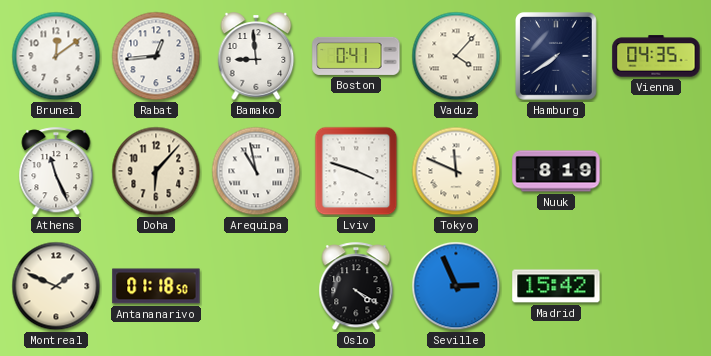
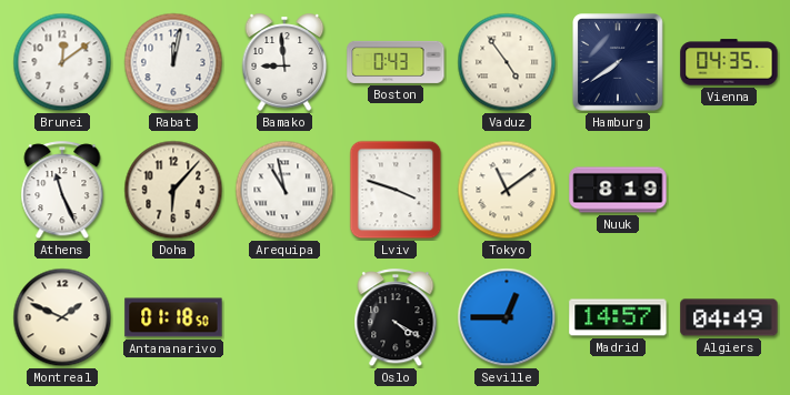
Rabat: 12:44 -> 12:02 (173, 62)
Boston: 0:41 -> 0:43 (396, 62)
Vaduz: 4:07 -> 4:54 (507, 62)
Tokyo: 11:49 -> 11:09 (507, 190)
Seville: 2:56 -> 12:45 (507, 317)
Madrid: 15:42 -> 14:57 (618, 317)
Algiers: none -> 04:49 (729, 317)
